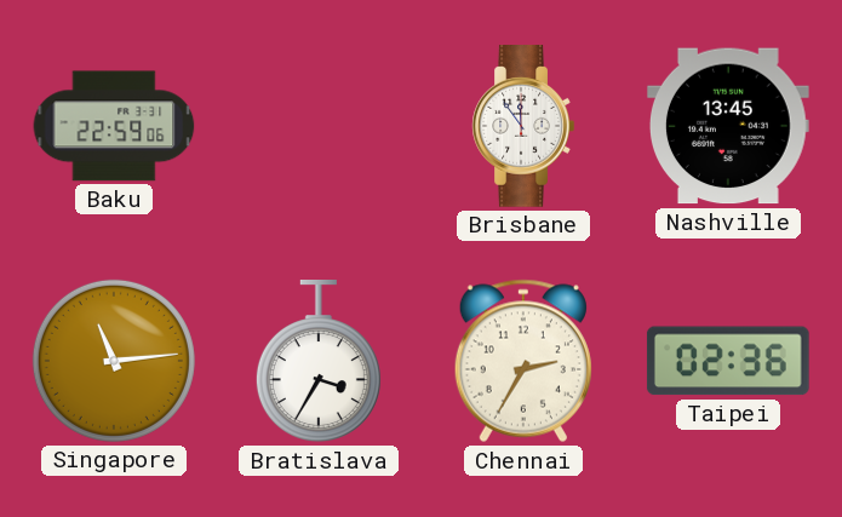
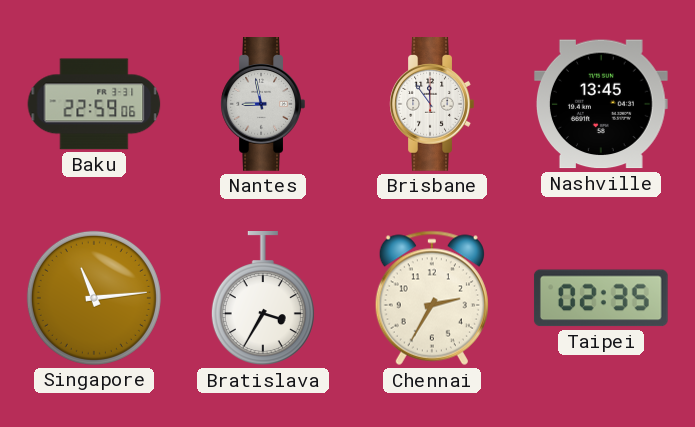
Nantes: none -> 8:58 (263, 105)
Taipei: 02:36 -> 02:35 (601, 298)
